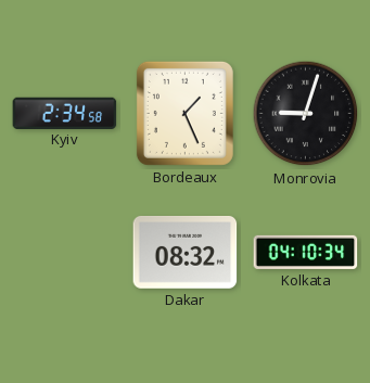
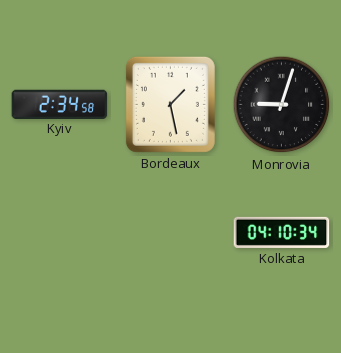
Bordeaux: 1:26 -> 1:28 (170, 104)
Dakar: 08:32 -> none (186, 253)
